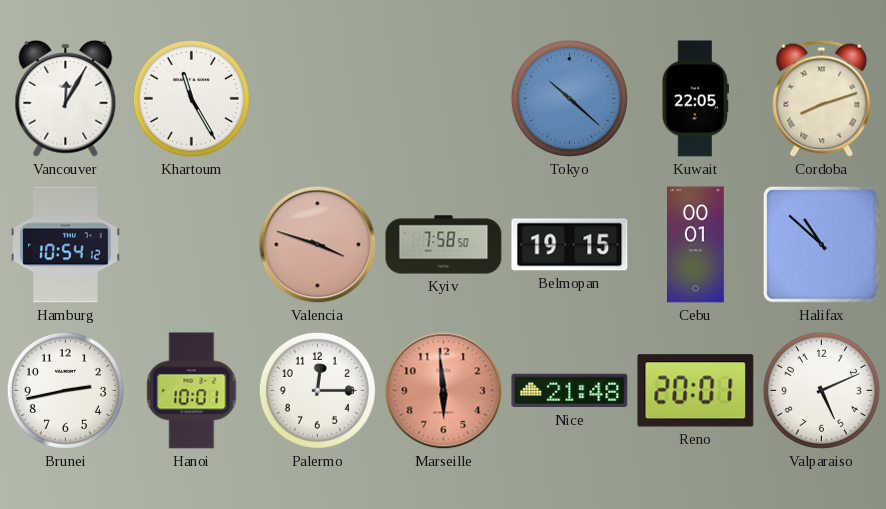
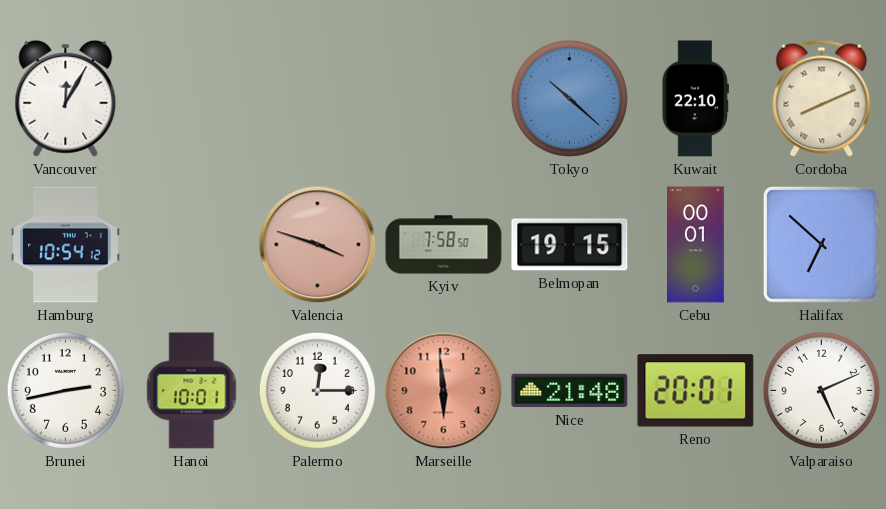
Khartoum: 11:25 -> none (191, 98)
Kuwait: 22:05 -> 22:10 (695, 99)
Cordoba: 8:12 -> 8:11 (822, 98)
Halifax: 10:52 -> 6:52 (822, 245)
